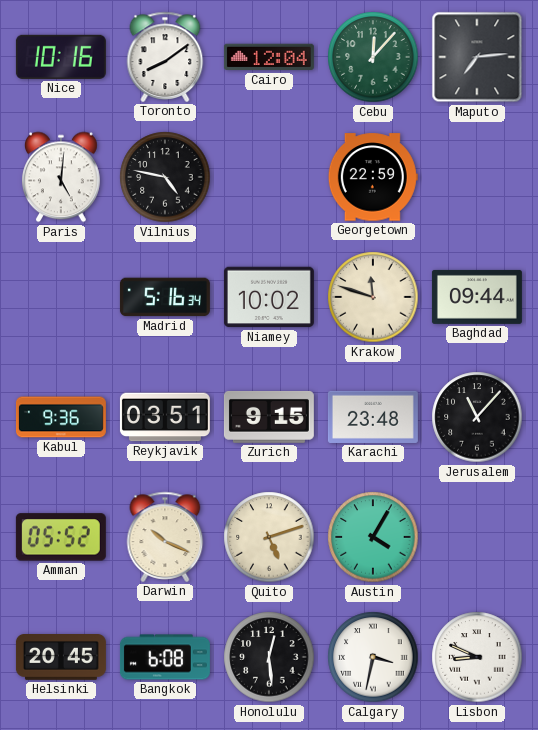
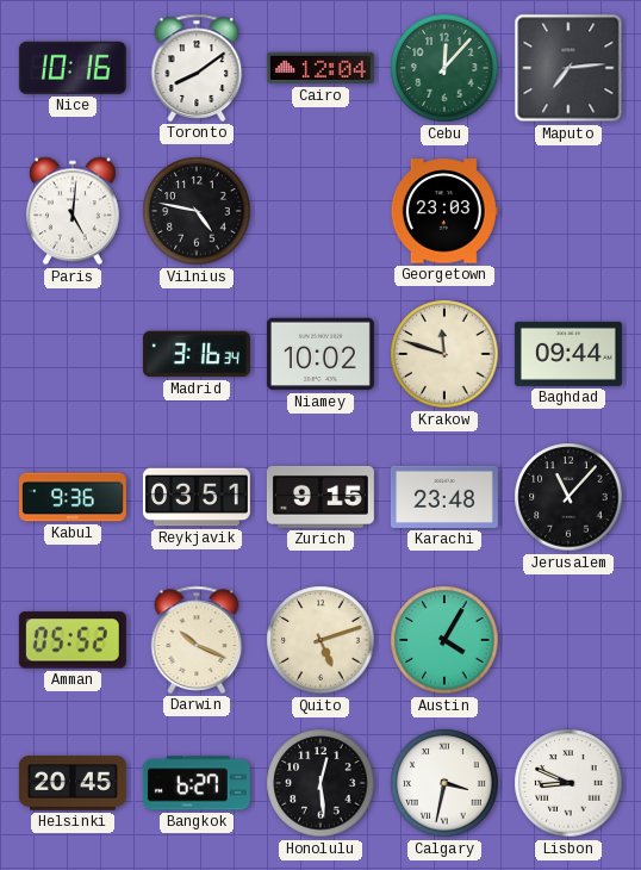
Georgetown: 22:59 -> 23:03 (444, 211)
Madrid: 5:16 -> 3:16 (197, 354)
Bangkok: 6:08 -> 6:27 (197, 783)
